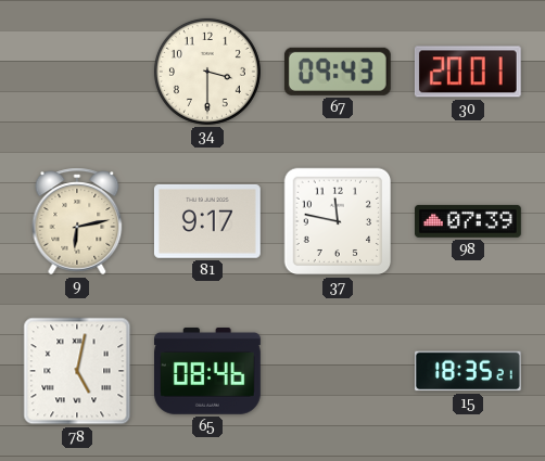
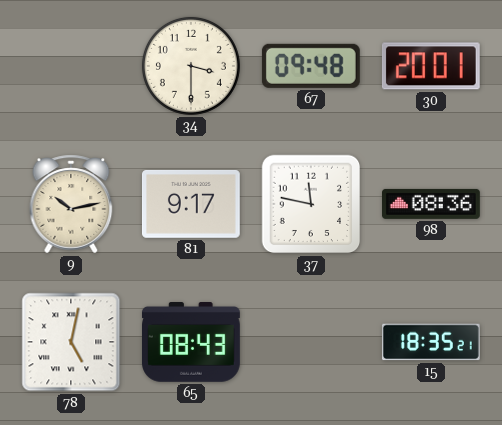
67: 09:43 -> 09:48 (311, 66)
9: 6:13 -> 10:13 (71, 204)
98: 07:39 -> 08:36 (432, 204)
65: 08:46 -> 08:43 (192, 343)
